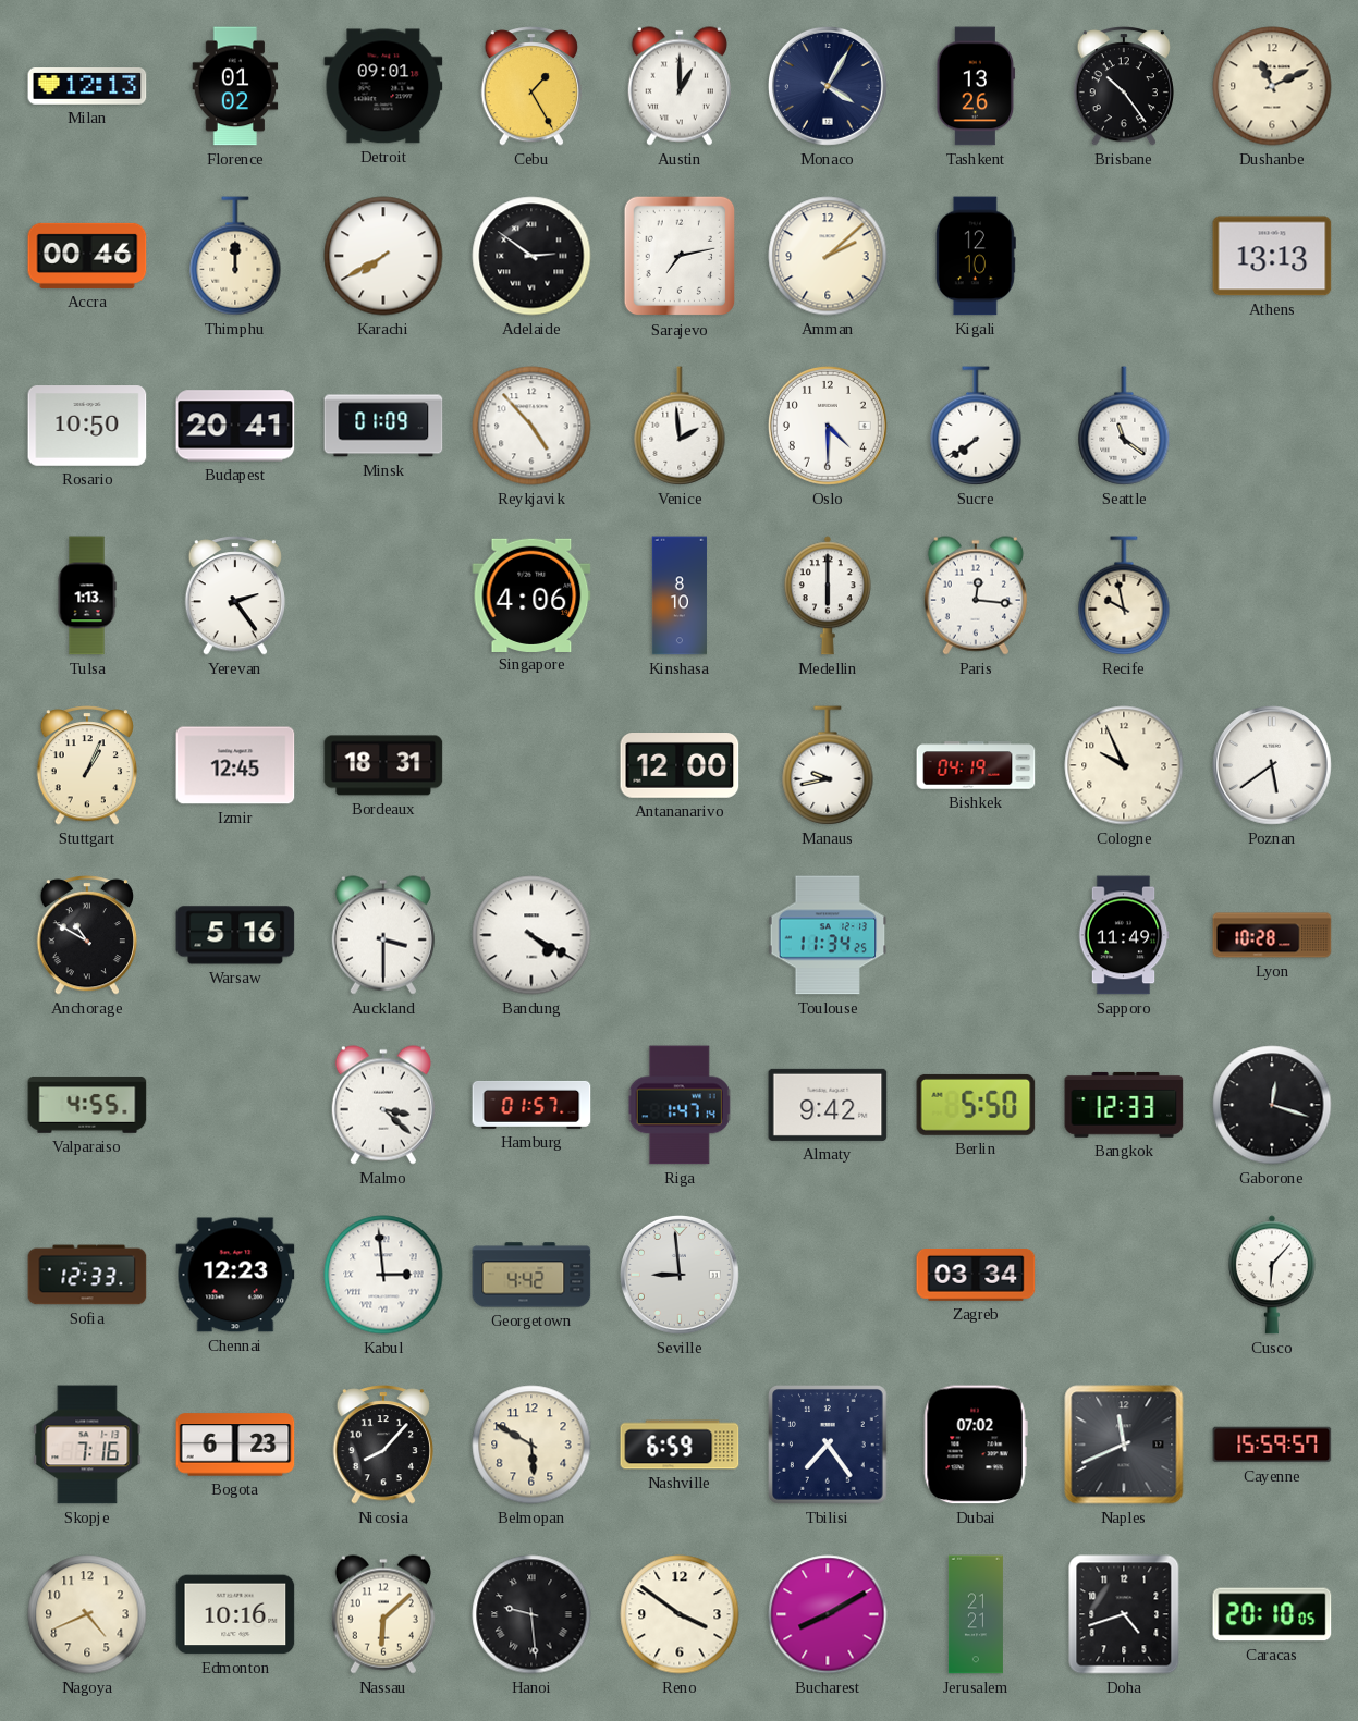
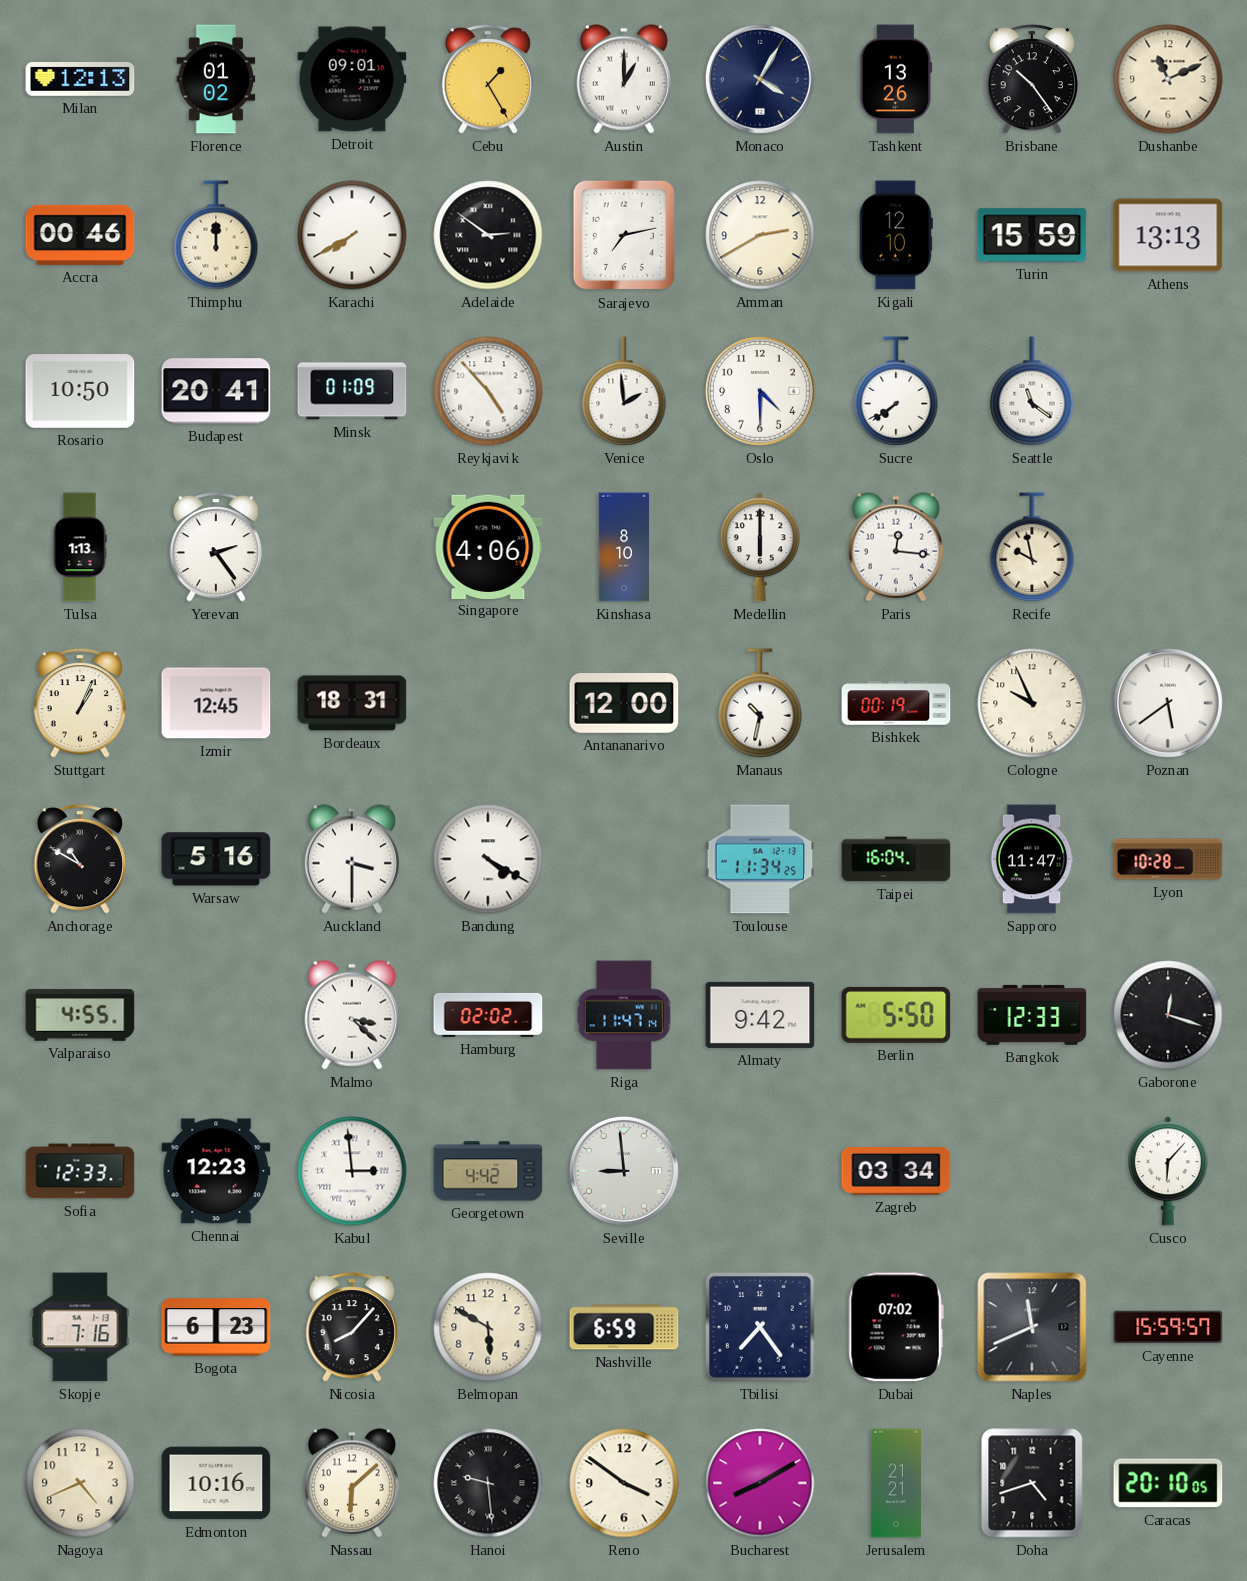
Amman: 2:08 -> 2:40 (760, 235)
Turin: none -> 15:59 (1032, 235)
Manaus: 9:43 -> 10:32 (760, 703)
Bishkek: 04:19 -> 00:19 (896, 703)
Taipei: none -> 16:04 (896, 859)
Sapporo: 11:49 -> 11:47 (1032, 859)
Hamburg: 01:57 -> 02:02 (488, 1015)
Riga: 1:47 -> 11:47 (624, 1015)
